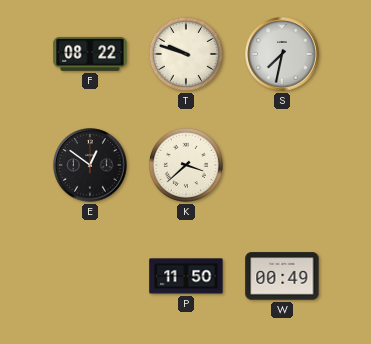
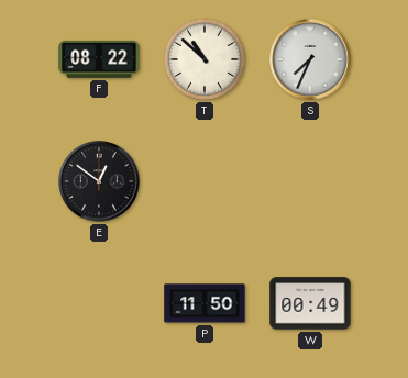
T: 9:48 -> 10:52 (205, 59)
S: 7:32 -> 7:34 (310, 59)
K: 3:38 -> none (186, 165)
